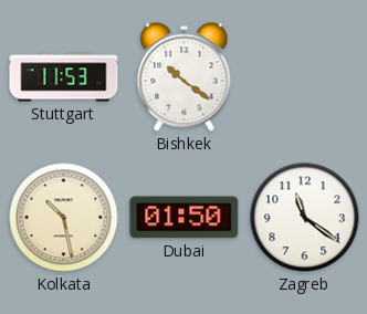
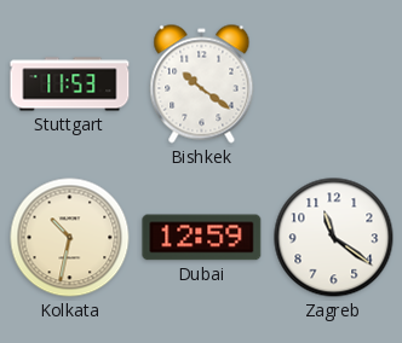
Kolkata: 10:28 -> 10:32 (70, 238)
Dubai: 01:50 -> 12:59 (202, 238)
